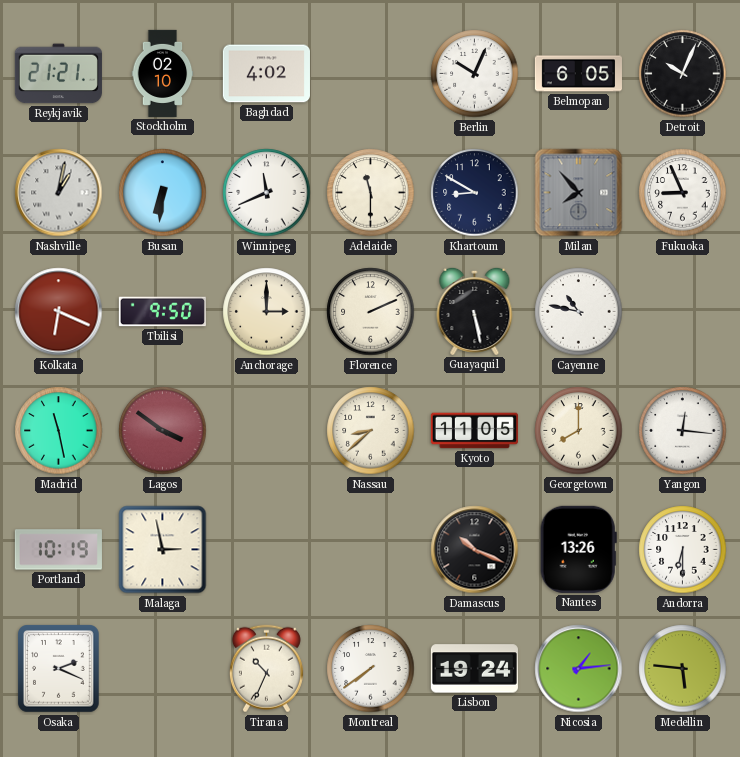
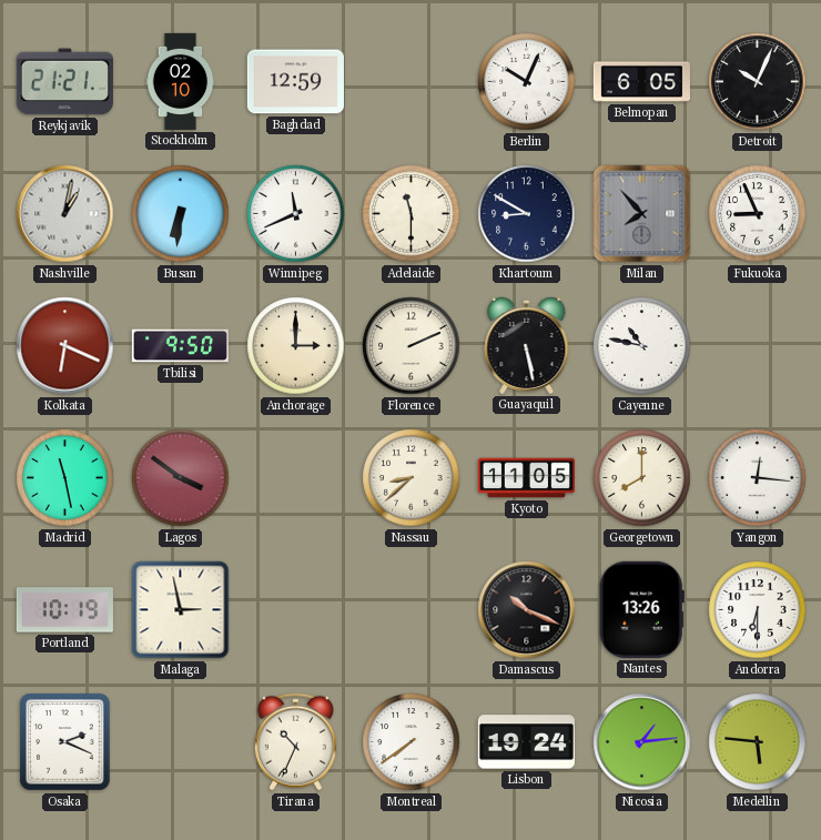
Baghdad: 4:02 -> 12:59 (295, 82)
